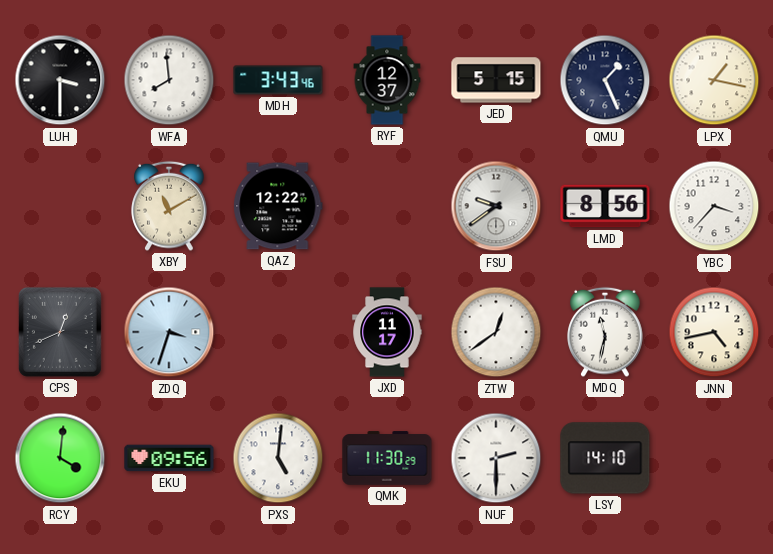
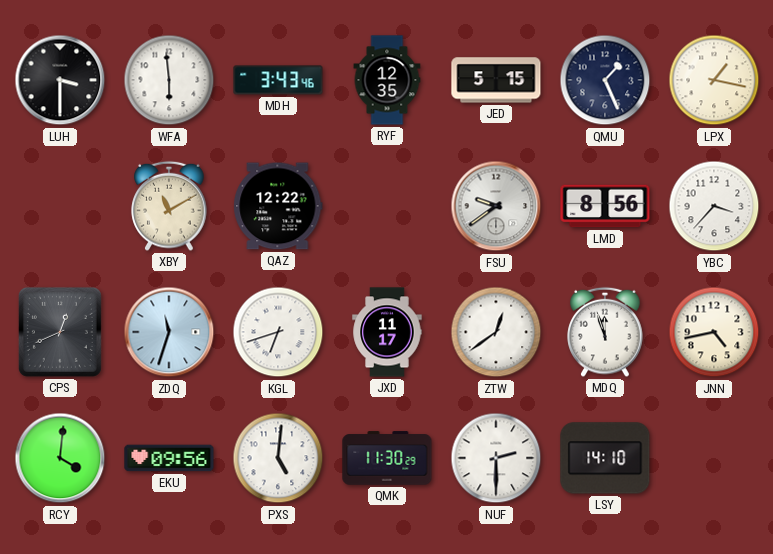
WFA: 7:59 -> 5:59 (169, 80)
RYF: 12:37 -> 12:35 (387, 80)
ZDQ: 3:33 -> 11:33 (169, 332)
KGL: none -> 6:42 (278, 332)
MDQ: 11:32 -> 11:57 (605, 332)
